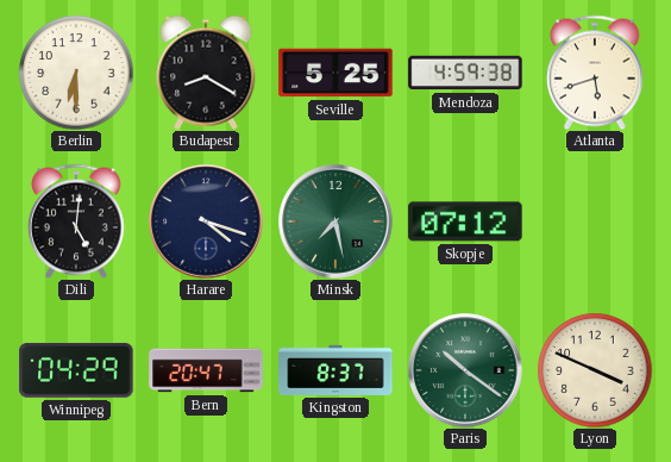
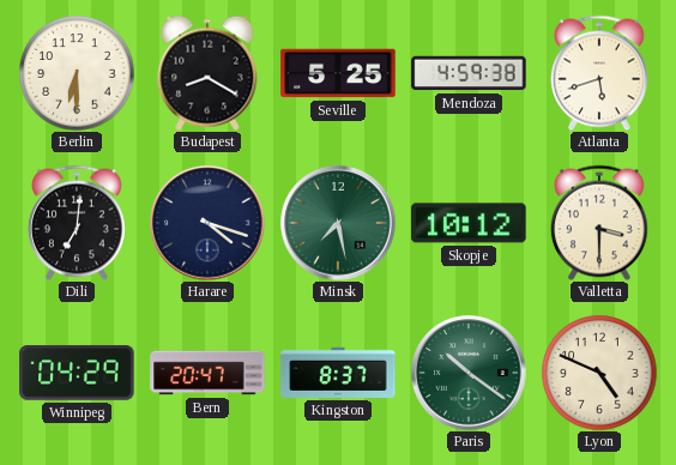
Dili: 5:01 -> 7:01 (77, 223)
Skopje: 07:12 -> 10:12 (469, 223)
Valletta: none -> 3:30 (599, 223)
Lyon: 3:49 -> 4:49 (599, 373)
